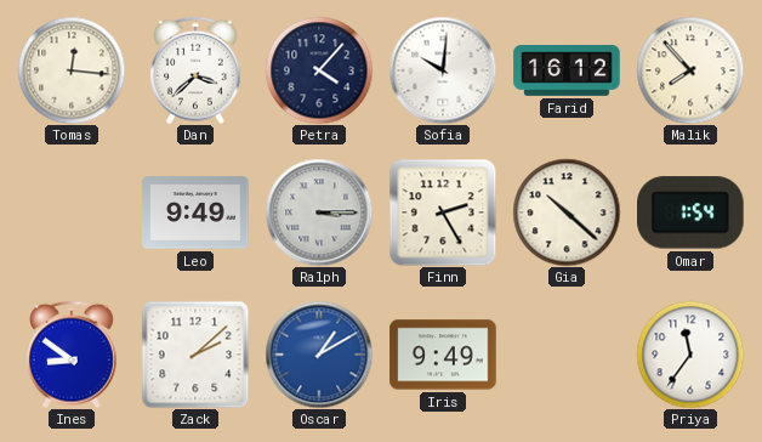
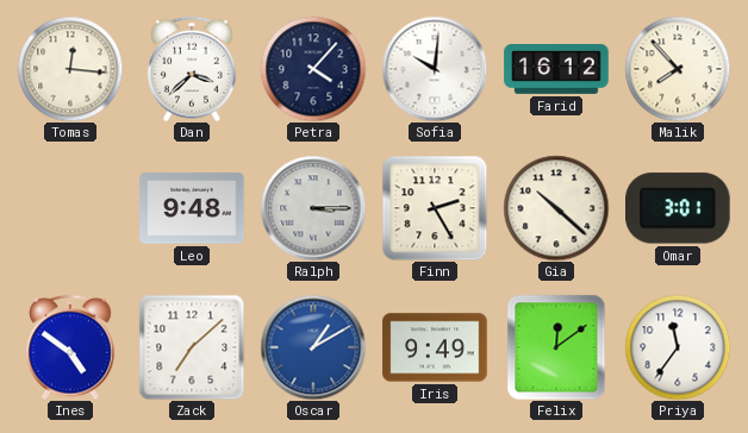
Leo: 9:49 -> 9:48 (192, 208)
Omar: 1:54 -> 3:01 (679, 208)
Ines: 8:51 -> 4:51 (71, 347)
Zack: 2:08 -> 7:08 (192, 347)
Felix: none -> 12:09 (556, 347)
